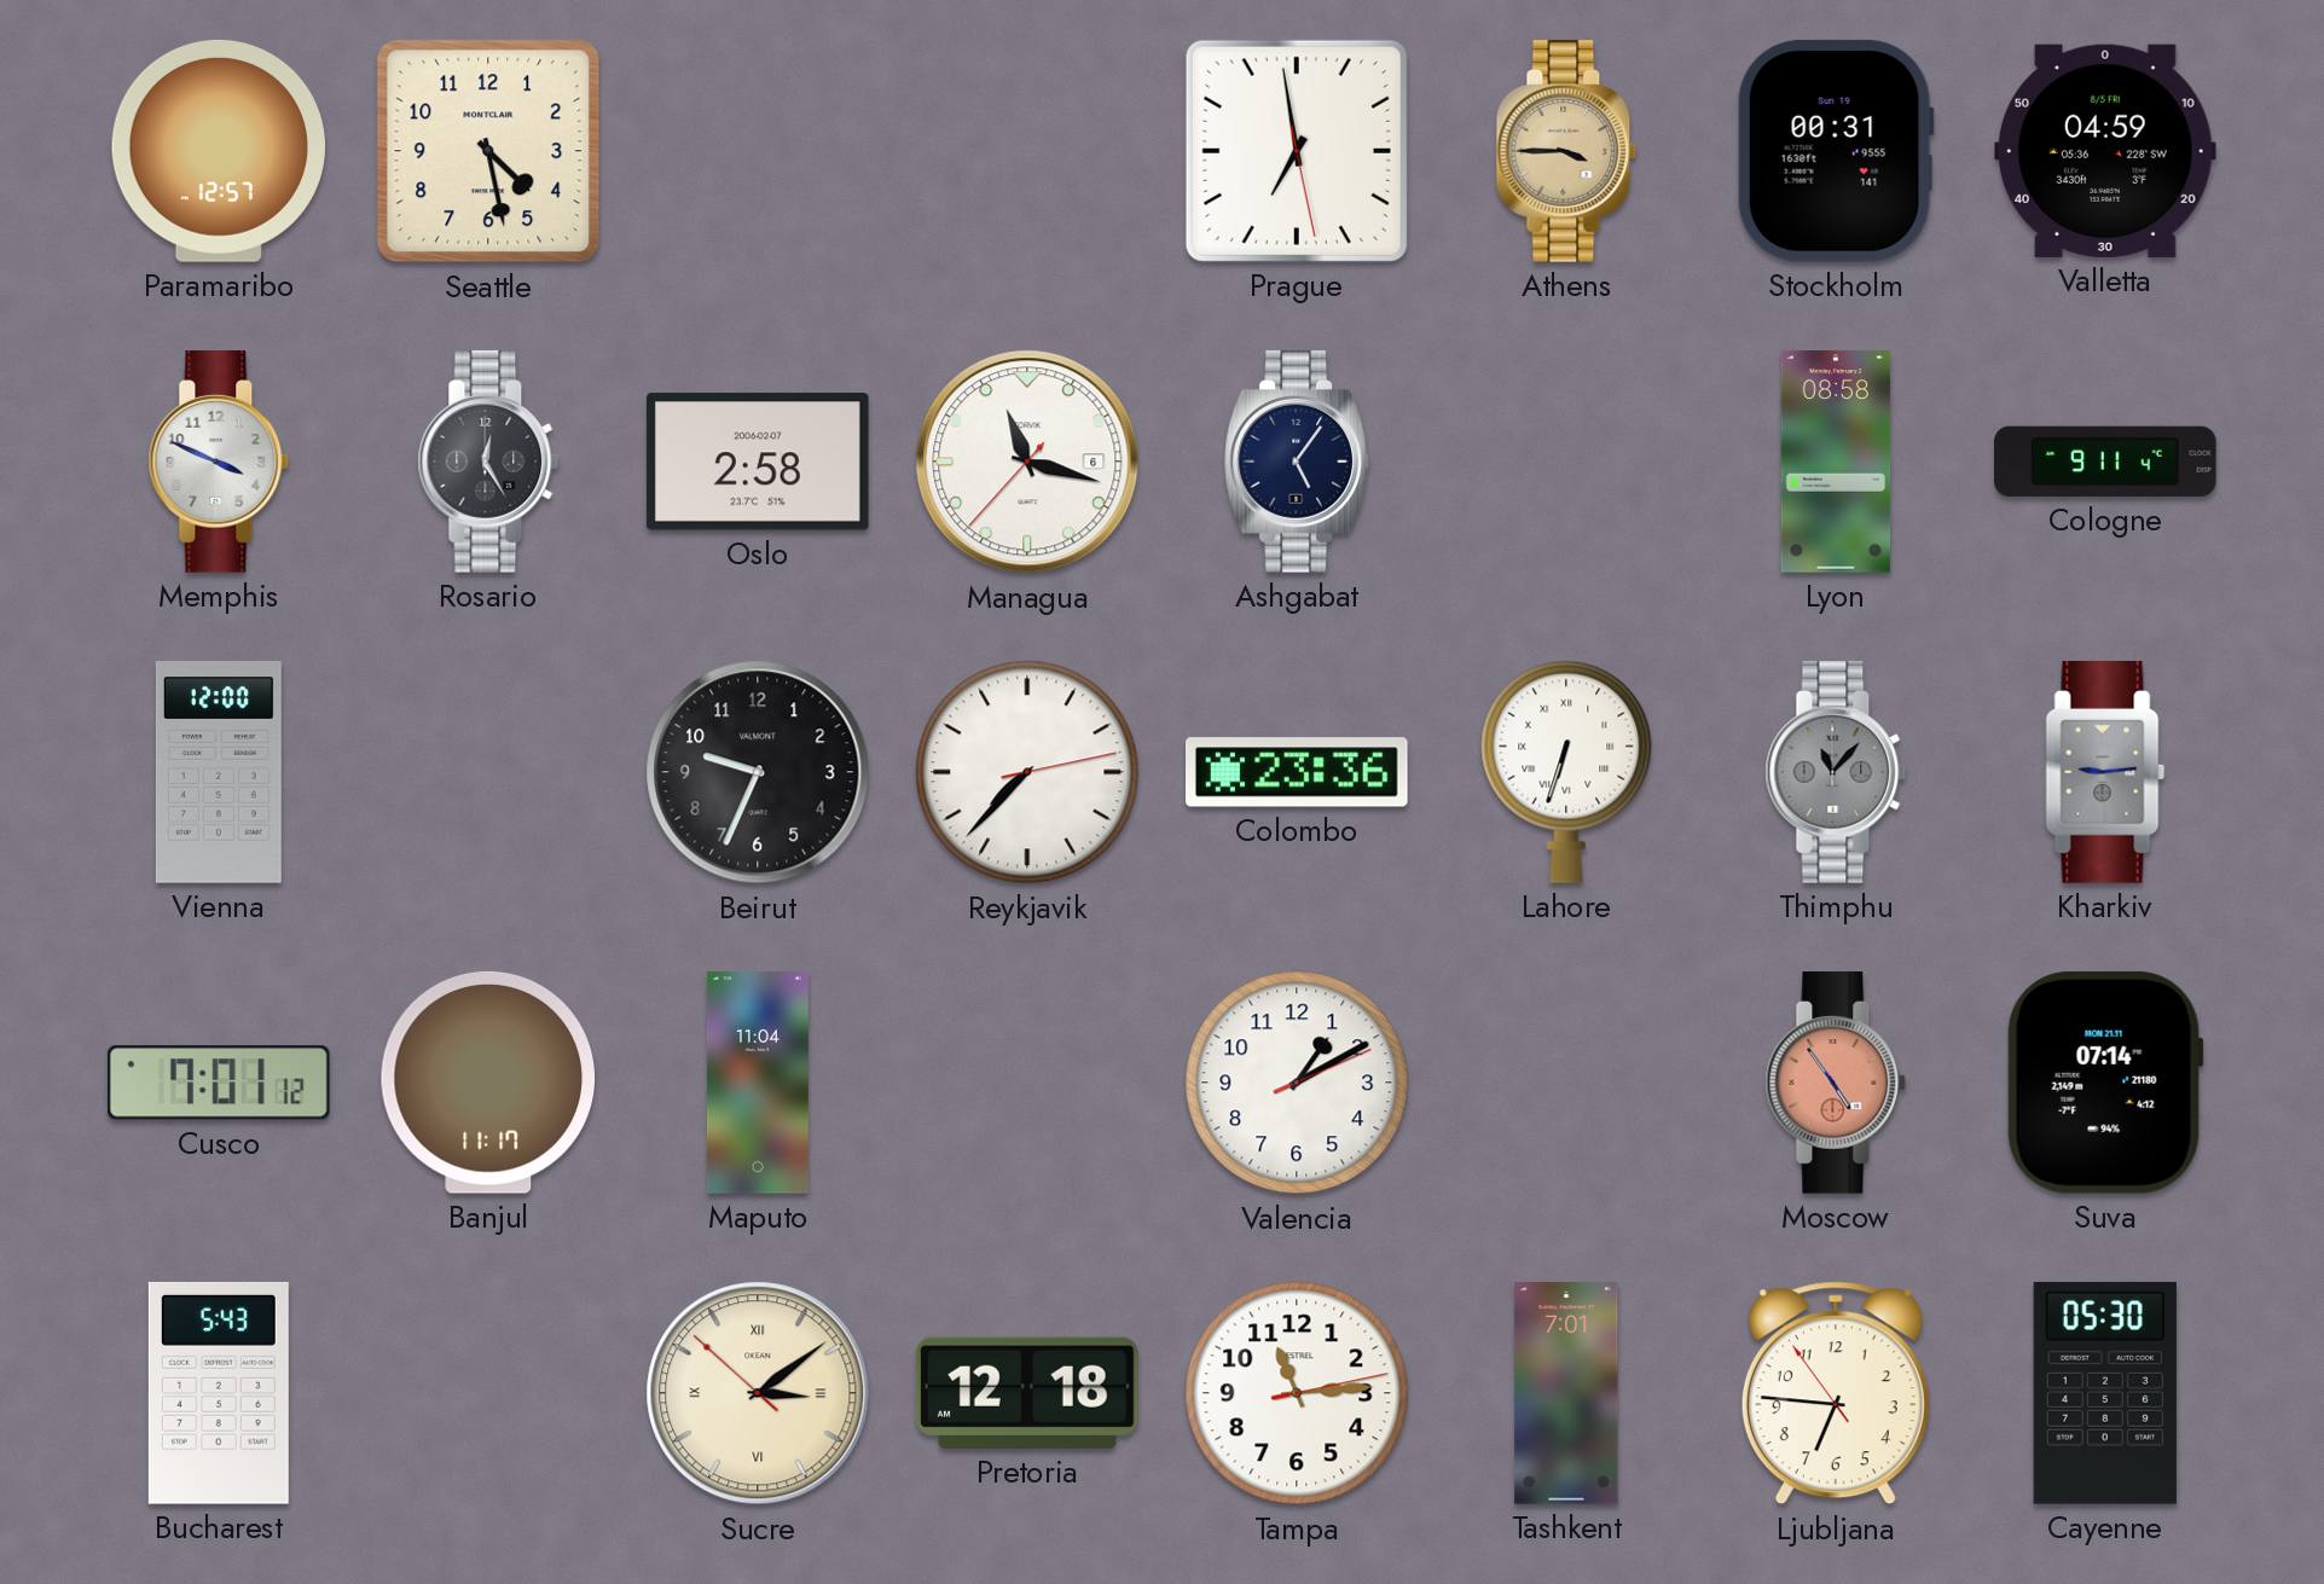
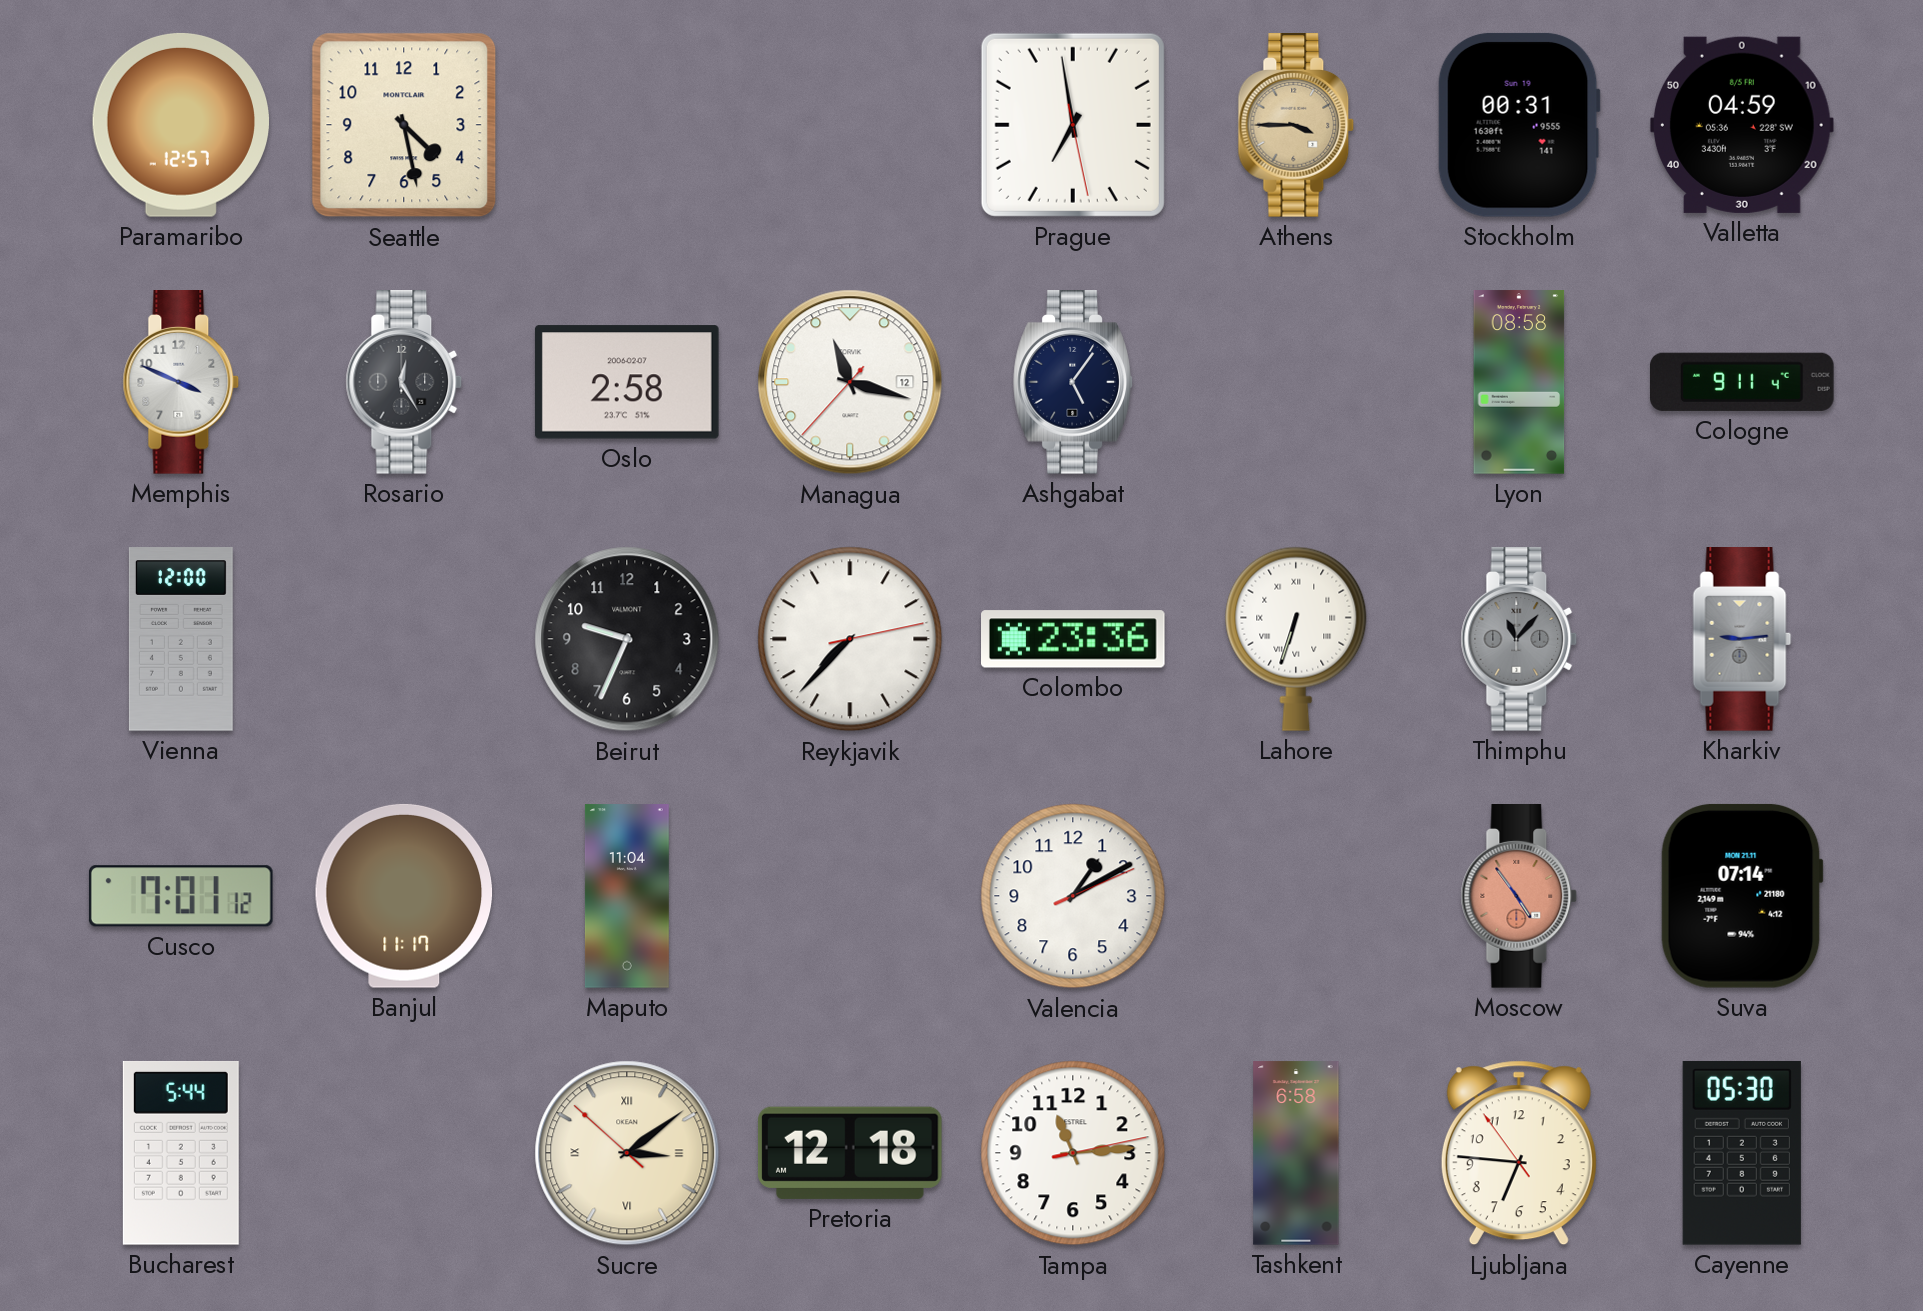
Managua date: 6 -> 12 (850, 382)
Bucharest: 5:43 -> 5:44 (181, 1153)
Tashkent: 7:01 -> 6:58 (1296, 1153)
